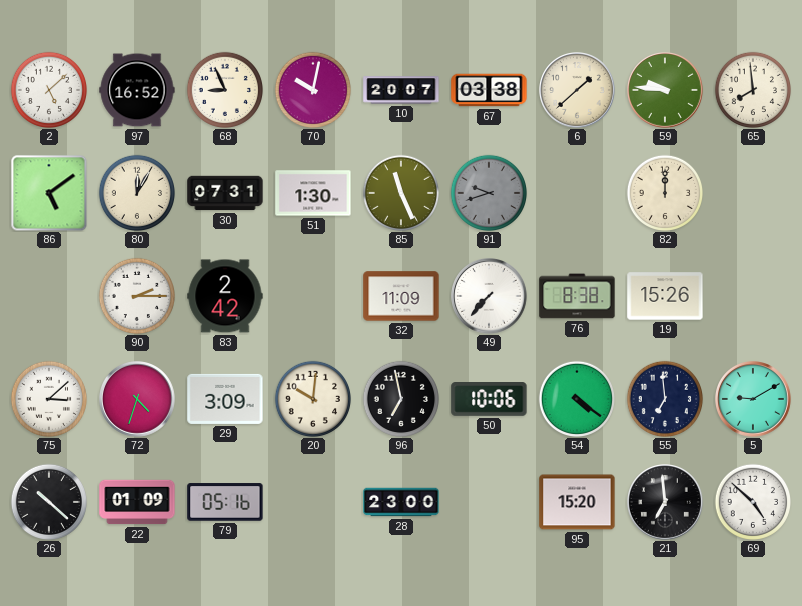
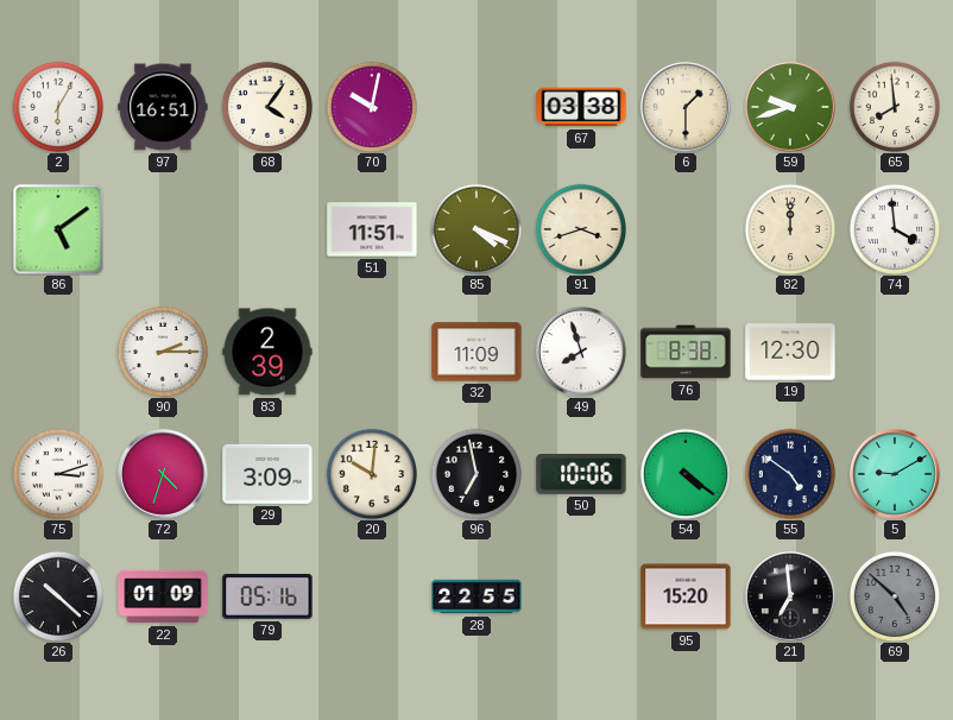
2: 5:08 -> 6:05 (57, 106)
97: 16:52 -> 16:51 (163, 107)
68: 8:56 -> 4:06 (266, 106)
10: 20:07 -> none (401, 90)
6: 1:38 -> 1:30 (687, 108)
59: 9:46 -> 9:42 (791, 108)
80: 12:05 -> none (136, 192)
30: 07:31 -> none (225, 193)
51: 1:30 -> 11:51 (372, 229)
85: 11:26 -> 4:19 (475, 228)
91: 9:42 -> 3:42 (580, 228)
91 dial: grey -> cream (580, 228)
74: none -> 3:59 (894, 228)
83: 2:42 -> 2:39 (267, 352)
49: 7:37 -> 7:57 (582, 353)
19: 15:26 -> 12:30 (790, 352)
75: 3:08 -> 3:12 (57, 473)
55: 6:59 -> 4:51 (789, 473)
28: 23:00 -> 22:55 (476, 596)
69 dial: white -> grey (894, 595)
